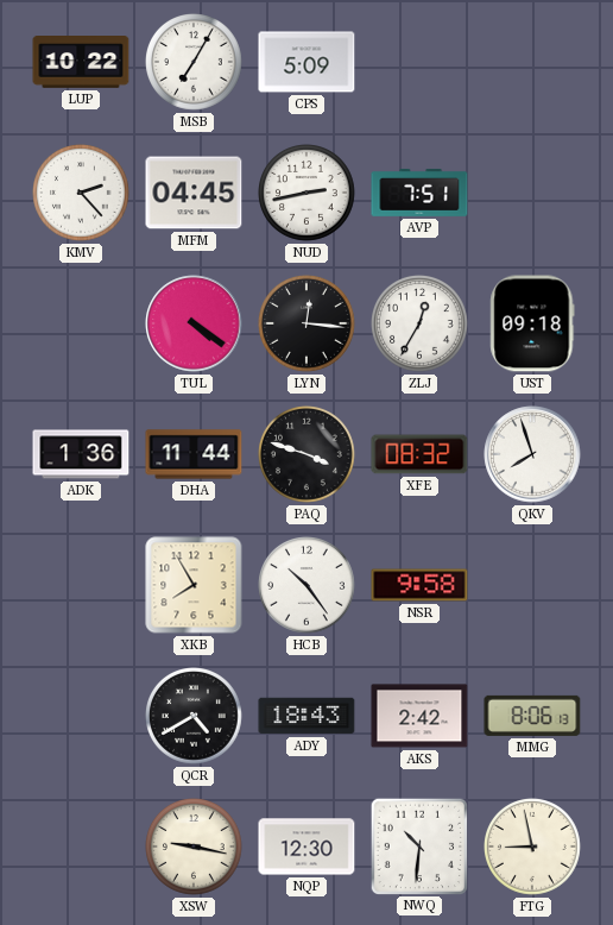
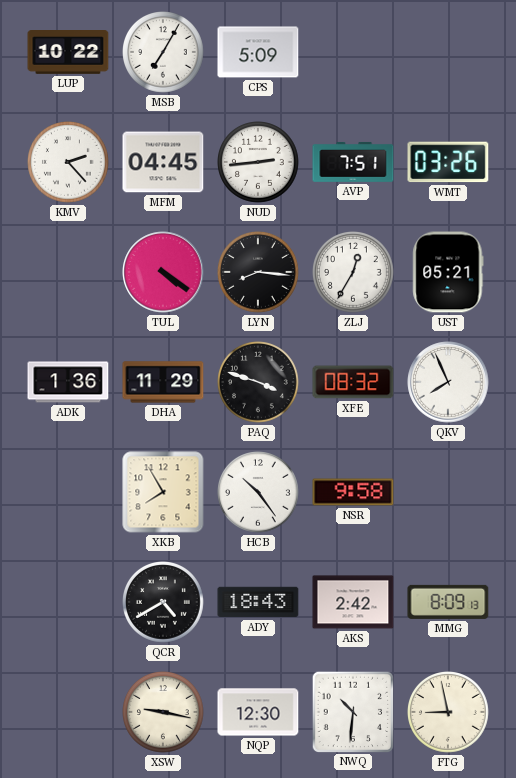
NUD: 2:43 -> 2:44 (259, 163)
WMT: none -> 03:26 (448, 162)
LYN: 12:16 -> 8:16 (259, 273)
UST: 09:18 -> 05:21 (448, 272)
DHA: 11:44 -> 11:29 (163, 382)
QKV: 7:57 -> 7:56 (448, 382)
MMG: 8:06 -> 8:09 (448, 602)
